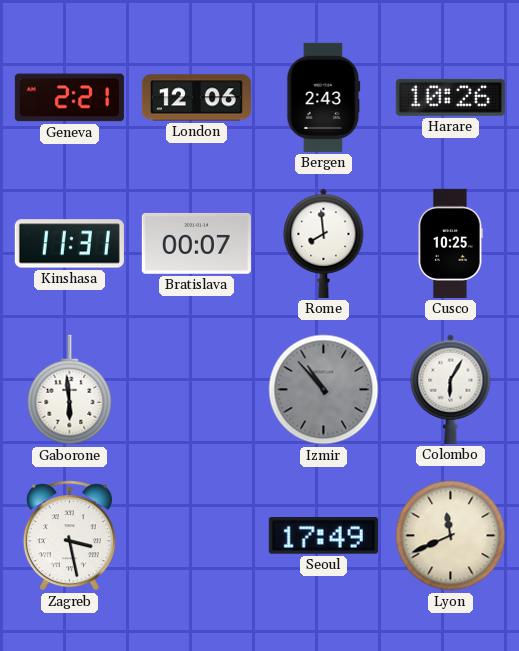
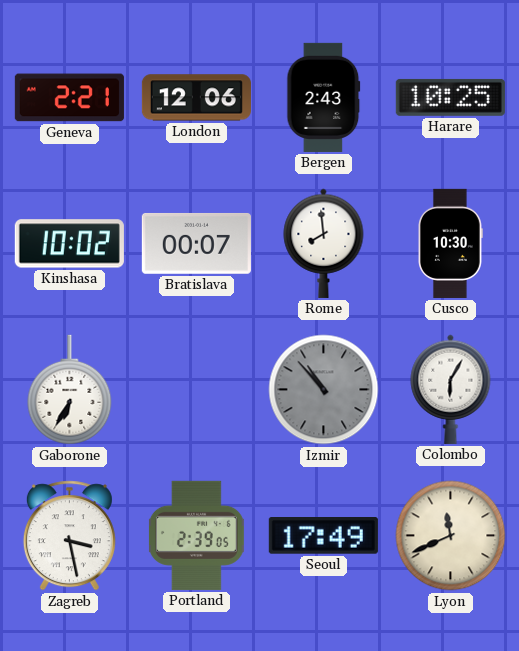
Harare: 10:26 -> 10:25 (450, 97)
Kinshasa: 11:31 -> 10:02 (69, 244)
Cusco: 10:25 -> 10:30 (450, 243)
Gaborone: 5:59 -> 6:35 (70, 390)
Portland: none -> 2:39 (196, 535)
